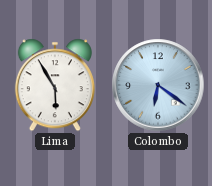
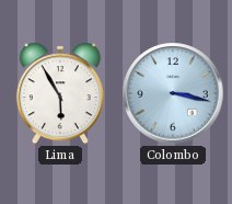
Colombo: 6:21 -> 3:17 (173, 93)
